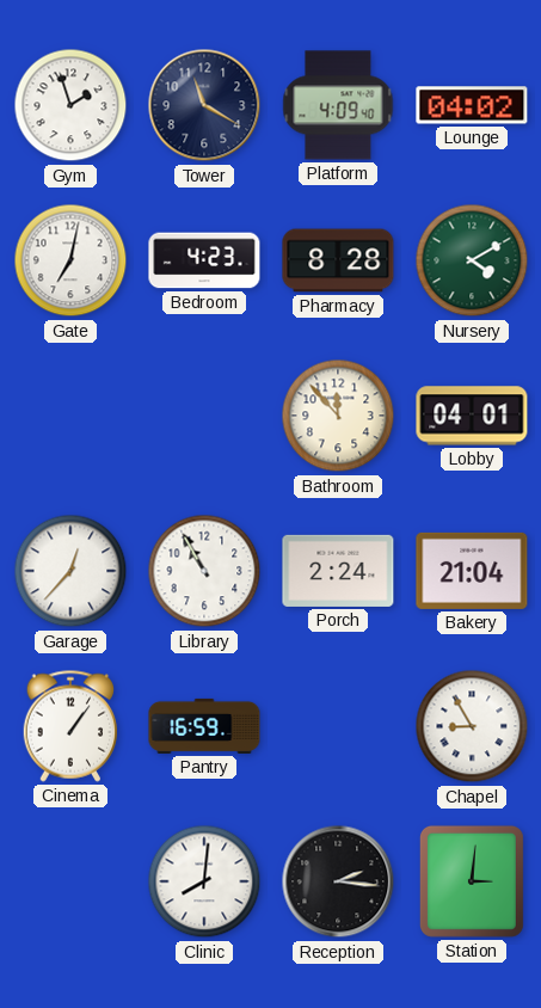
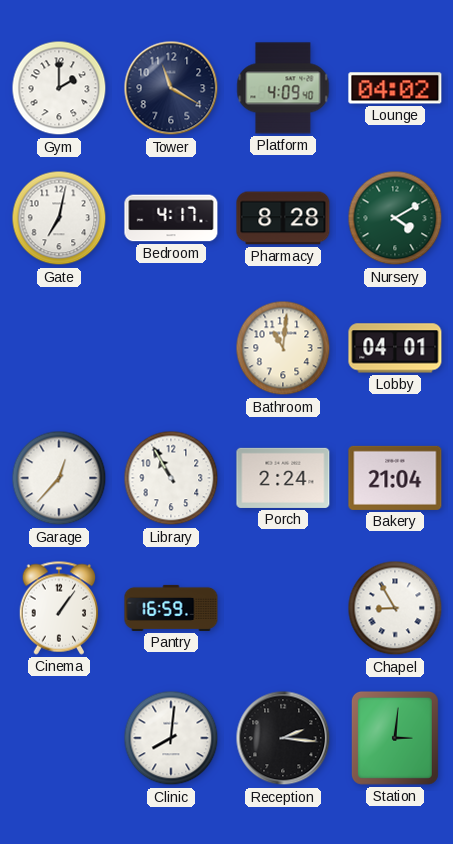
Gym: 1:57 -> 2:00 (59, 88)
Bedroom: 4:23 -> 4:17 (171, 218)
Bathroom: 11:53 -> 11:01 (283, 348)
